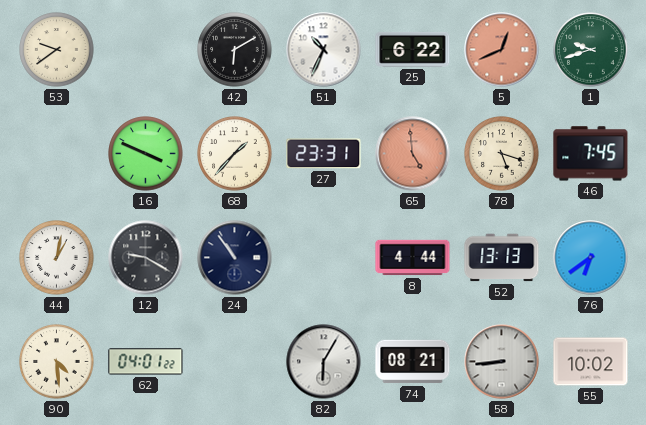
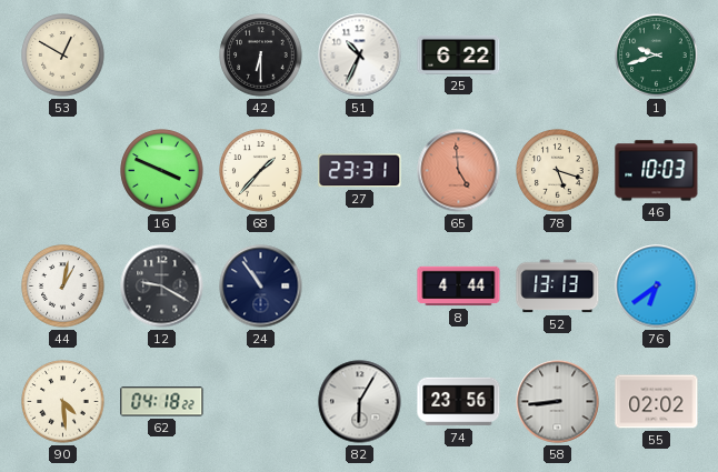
53: 9:39 -> 12:50 (63, 56)
42: 6:10 -> 6:30 (261, 56)
5: 12:41 -> none (502, 50)
46: 7:45 -> 10:03 (657, 171)
62: 04:01 -> 04:18 (162, 402)
74: 08:21 -> 23:56 (459, 402)
55: 10:02 -> 02:02 (657, 402)
